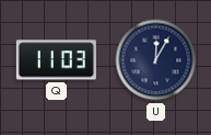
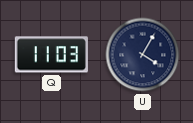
U: 12:05 -> 4:05 (143, 55)
